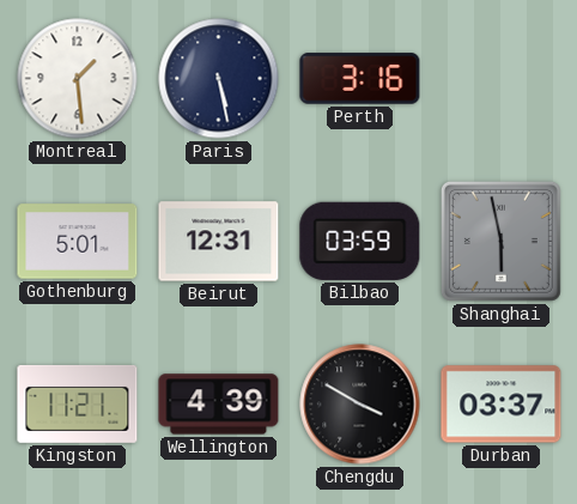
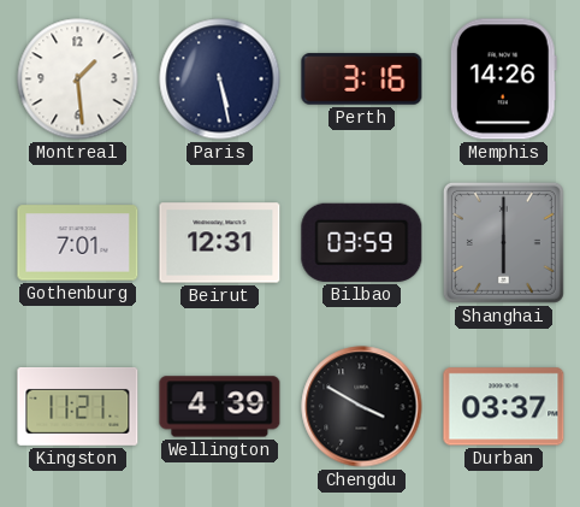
Memphis: none -> 14:26 (503, 79)
Gothenburg: 5:01 -> 7:01 (78, 243)
Shanghai: 5:58 -> 6:00 (503, 242)
